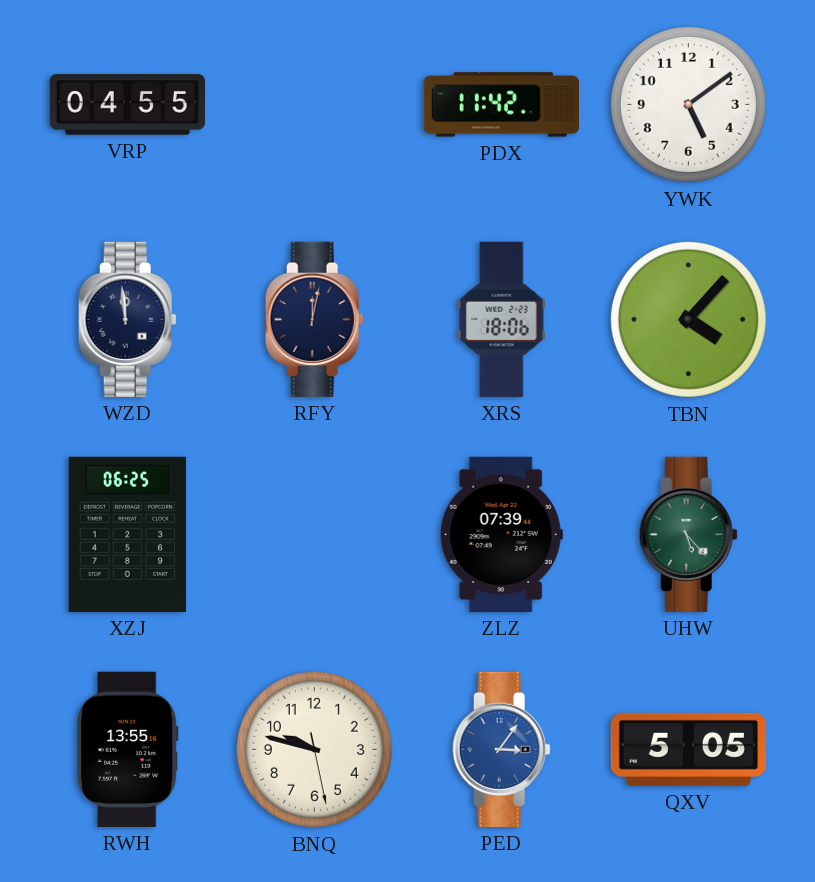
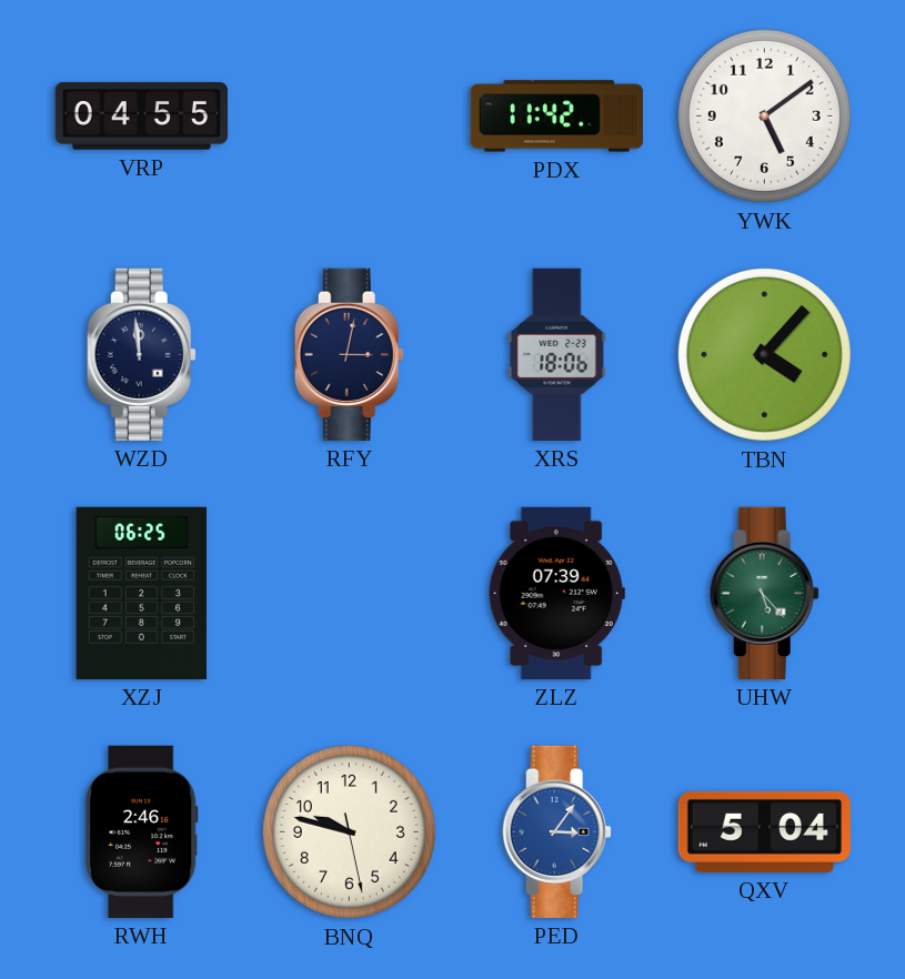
RFY: 12:02 -> 3:02 (349, 354)
RWH: 13:55 -> 2:46 (141, 831)
QXV: 5:05 -> 5:04 (764, 831)
